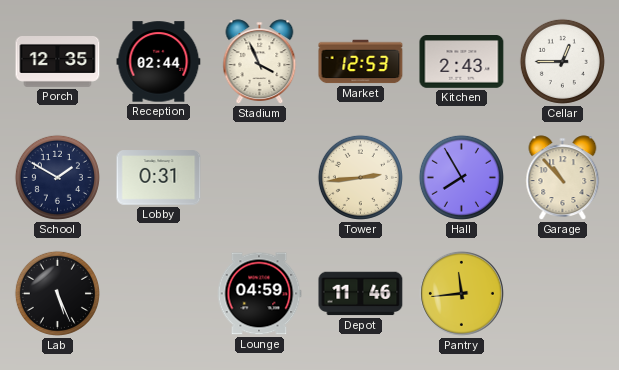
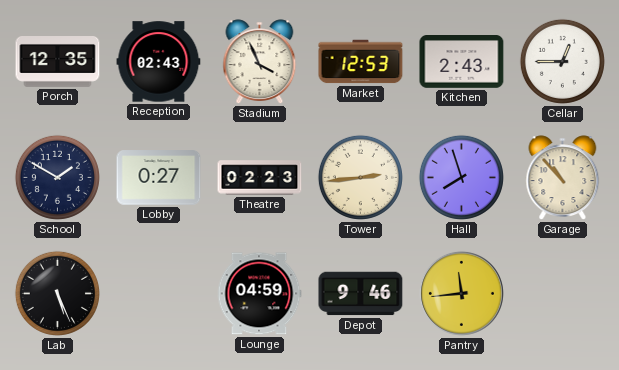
Reception: 02:44 -> 02:43 (159, 62)
Lobby: 0:31 -> 0:27 (159, 178)
Theatre: none -> 02:23 (260, 178)
Hall: 7:55 -> 7:57 (461, 177)
Depot: 11:46 -> 9:46 (361, 294)
